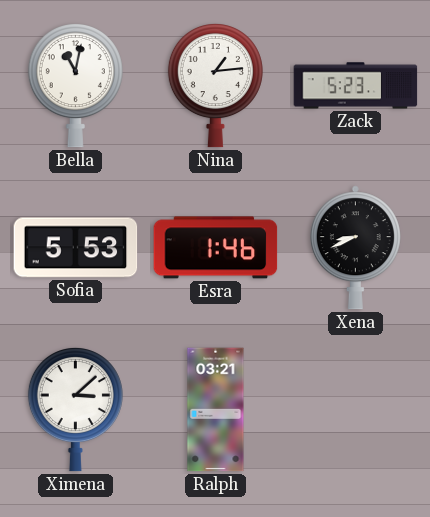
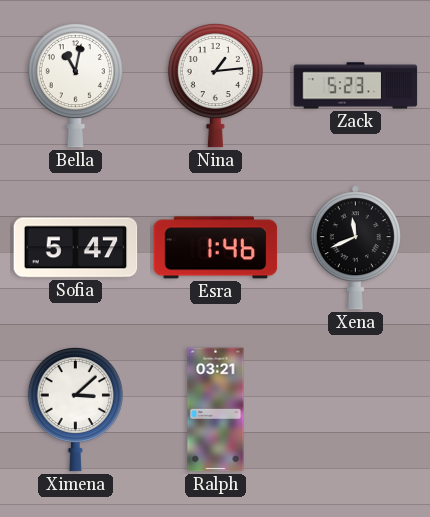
Sofia: 5:53 -> 5:47 (76, 248)
Xena: 8:41 -> 11:41 (355, 248)
